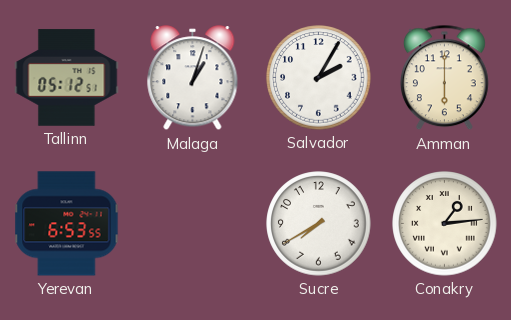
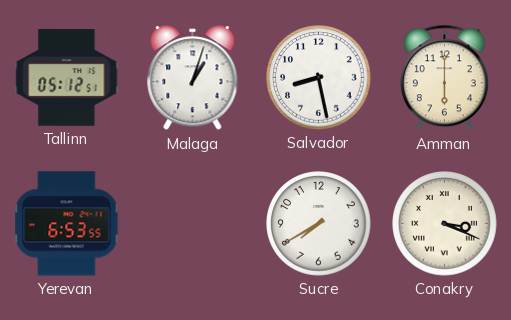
Salvador: 2:05 -> 8:28 (319, 78)
Conakry: 1:14 -> 3:19 (445, 224)
